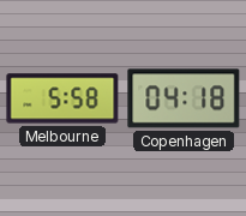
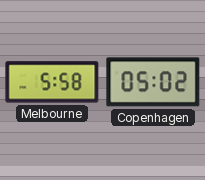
Copenhagen: 04:18 -> 05:02 (153, 82)
